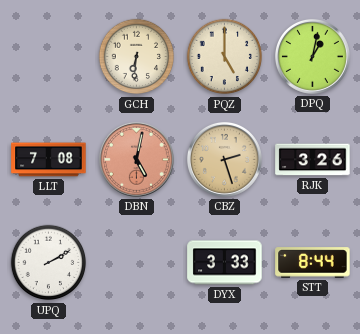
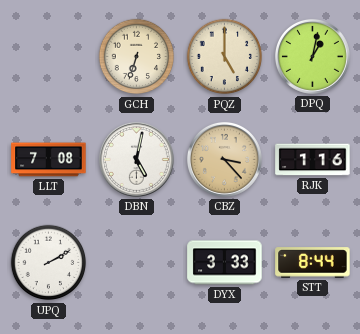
GCH: 6:31 -> 6:33 (137, 57)
DBN dial: salmon -> white (136, 159)
CBZ: 2:27 -> 3:23 (224, 159)
RJK: 3:26 -> 1:16 (313, 160)
